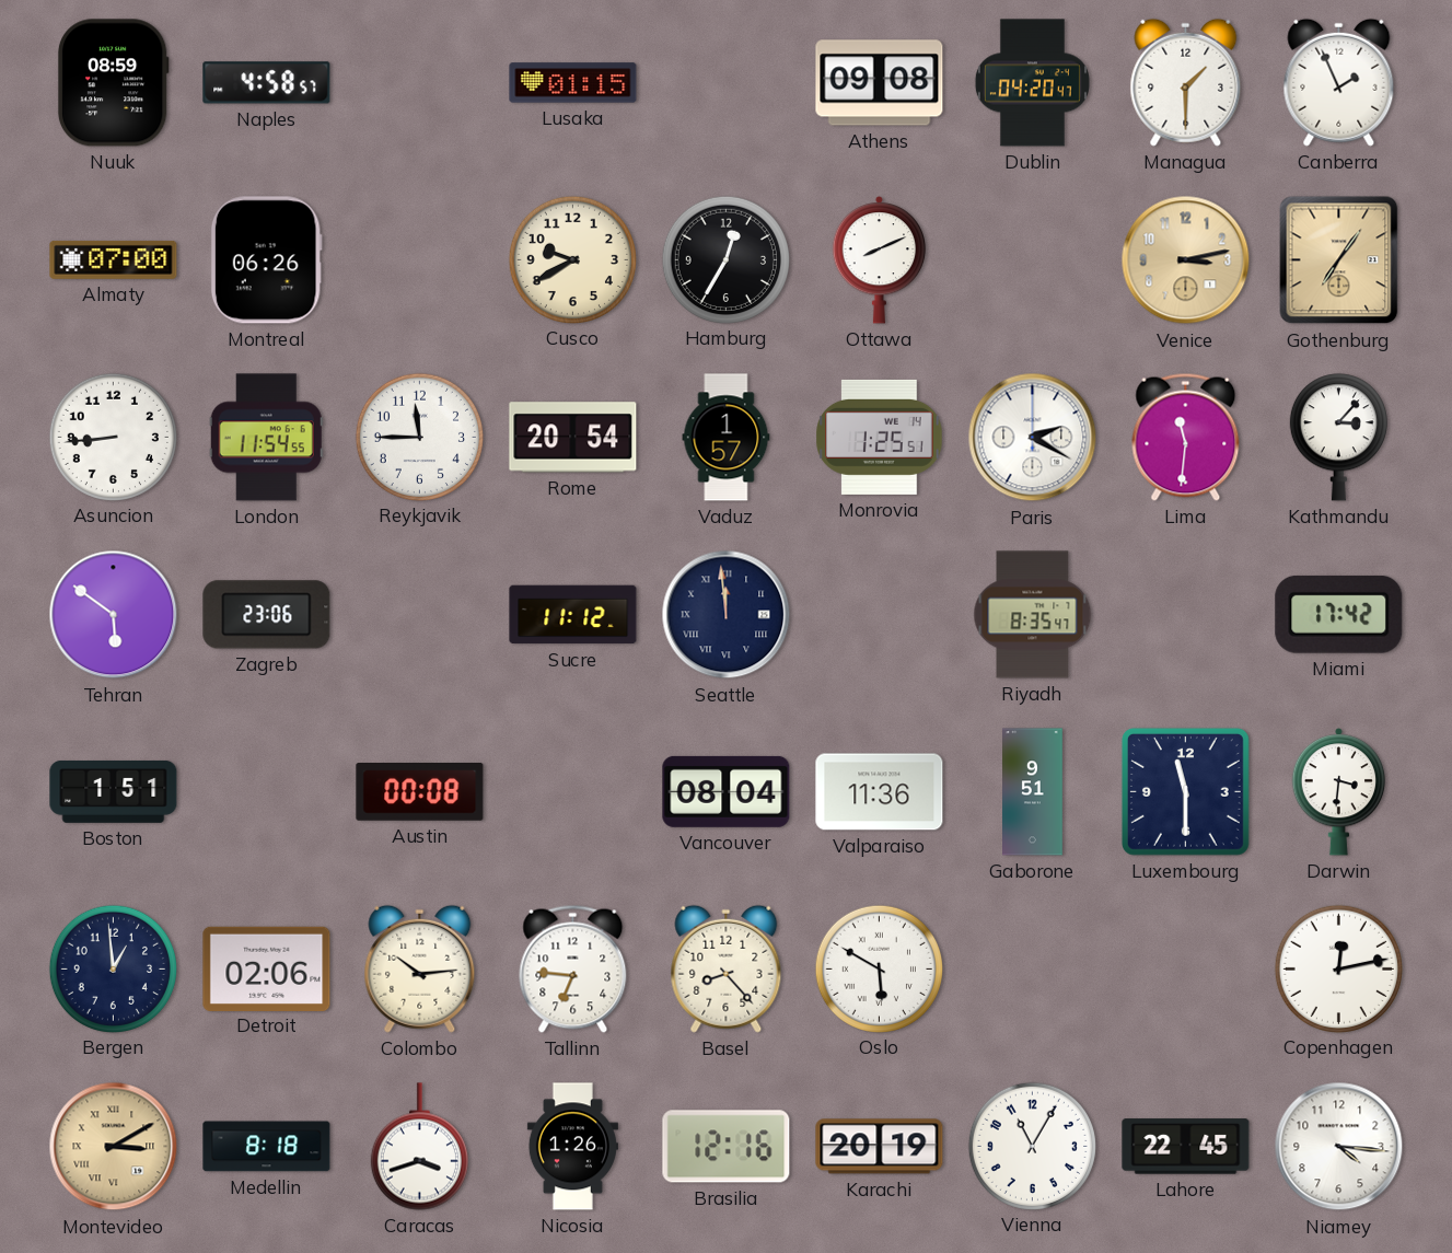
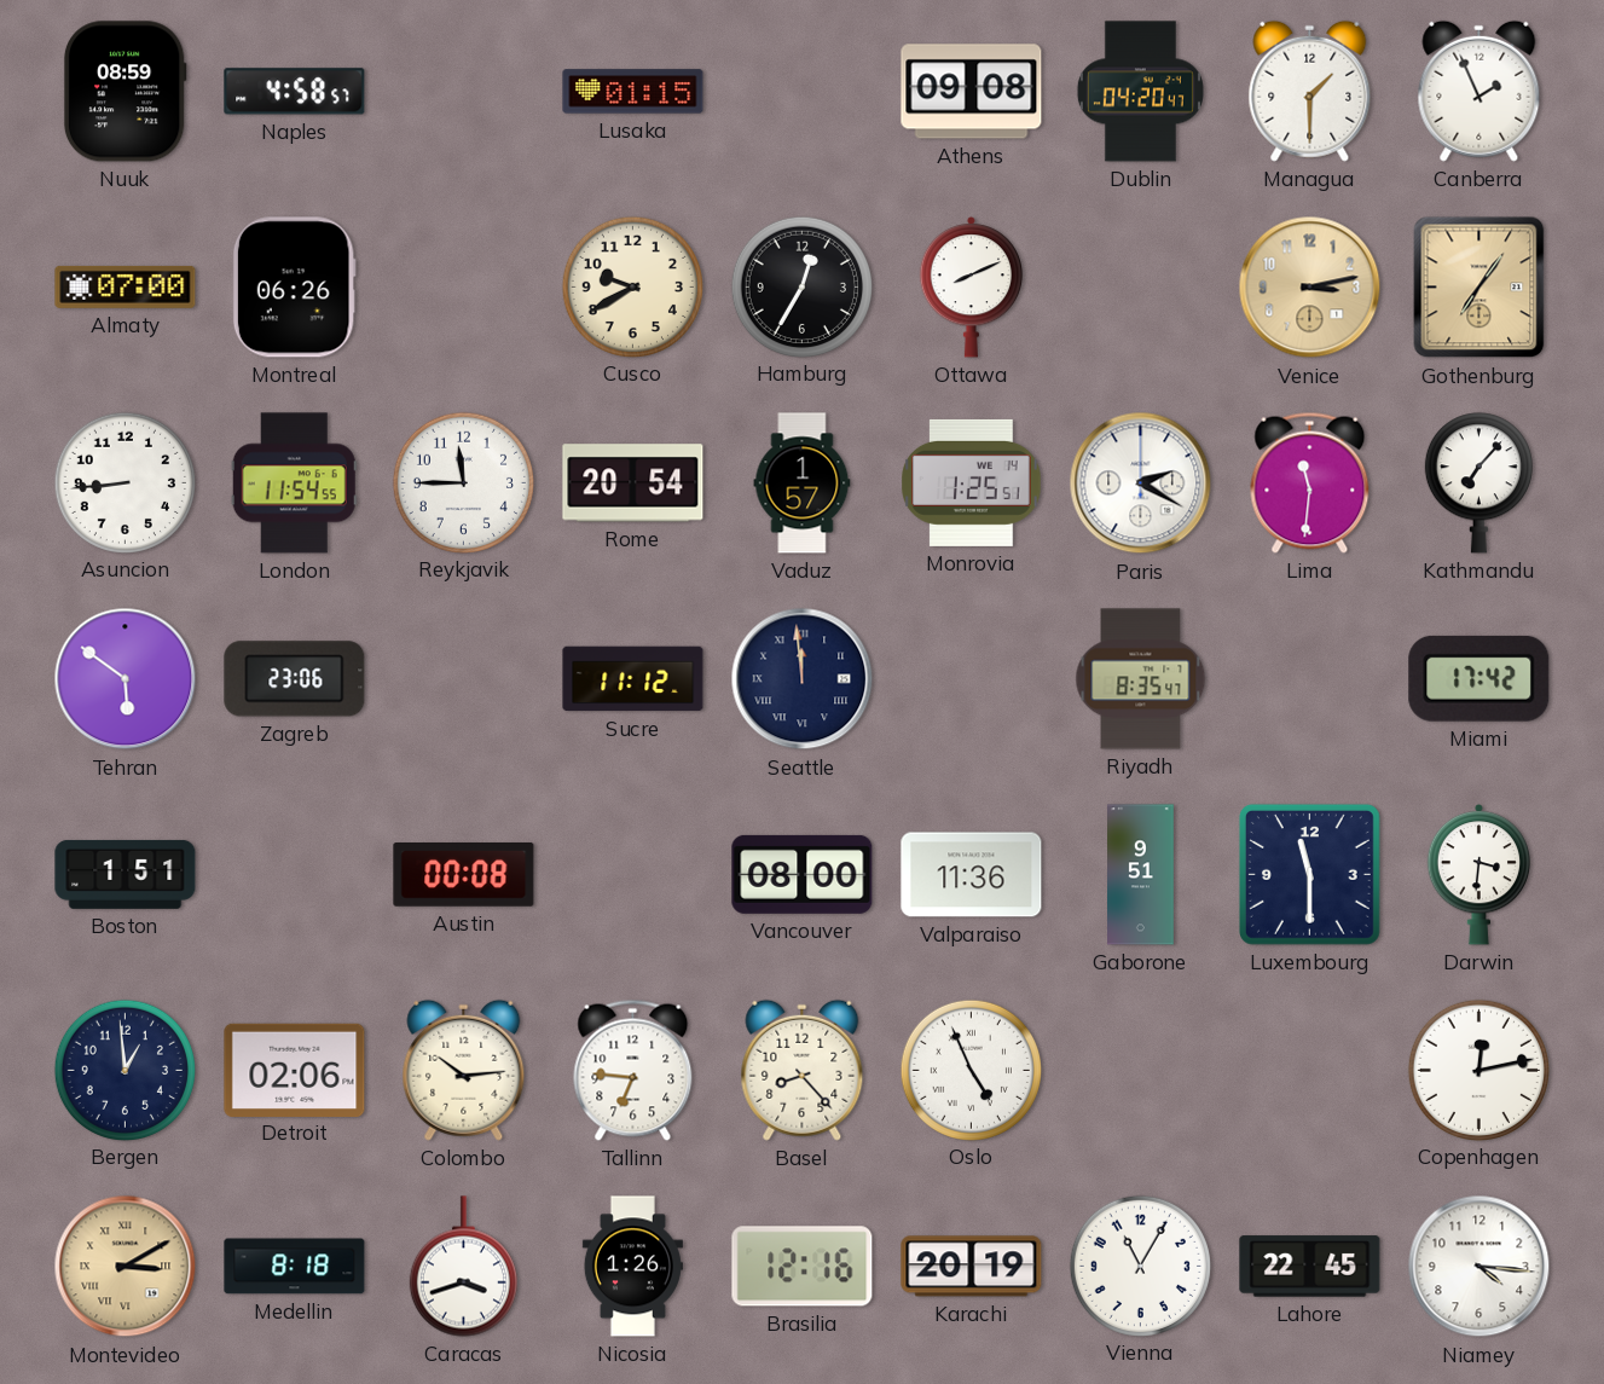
Kathmandu: 3:07 -> 7:07 (1478, 483)
Vancouver: 08:04 -> 08:00 (803, 874)
Oslo: 5:50 -> 4:56 (971, 1070)
